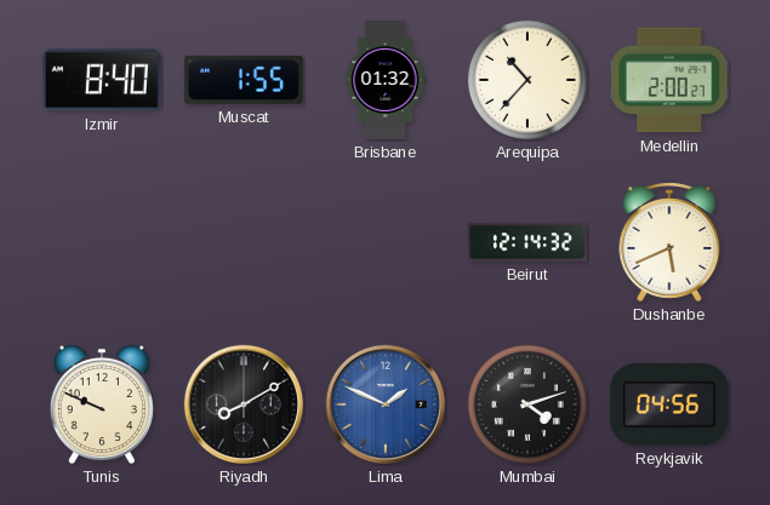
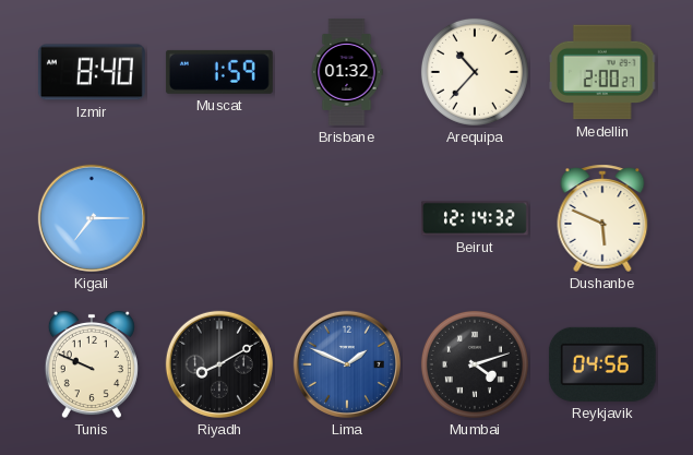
Muscat: 1:55 -> 1:59 (219, 72)
Kigali: none -> 7:15 (92, 218)
Dushanbe: 5:41 -> 5:49 (602, 218)
